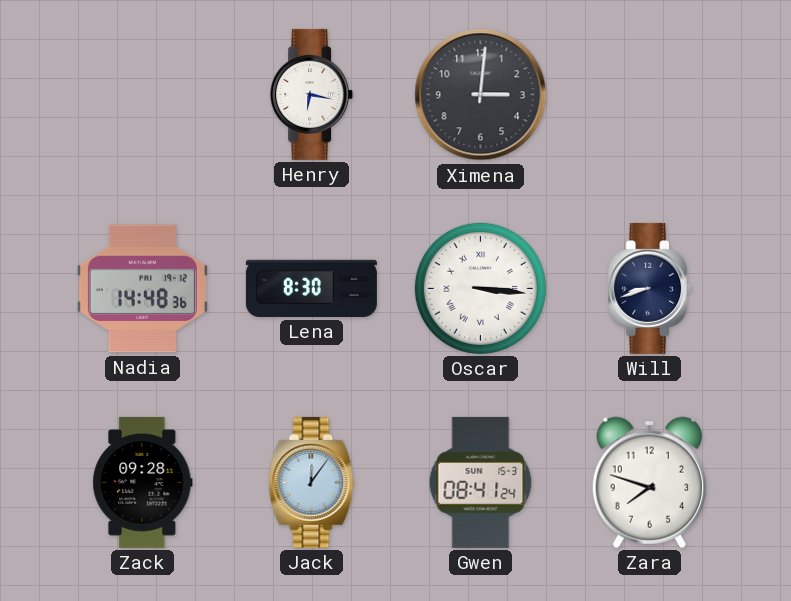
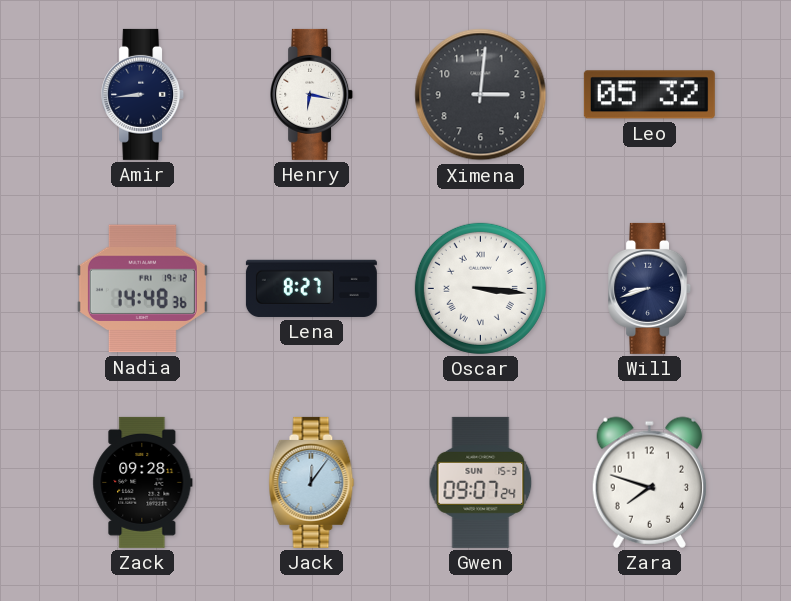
Amir: none -> 8:44 (143, 94)
Leo: none -> 05:32 (649, 95)
Lena: 8:30 -> 8:27 (311, 288)
Gwen: 08:41 -> 09:07 (481, 482)
